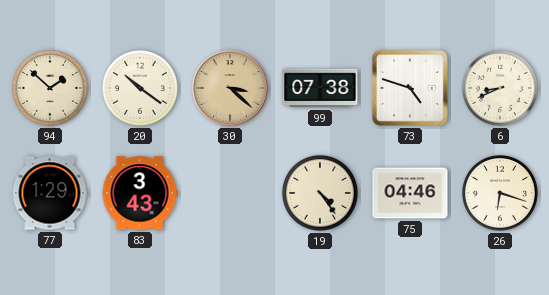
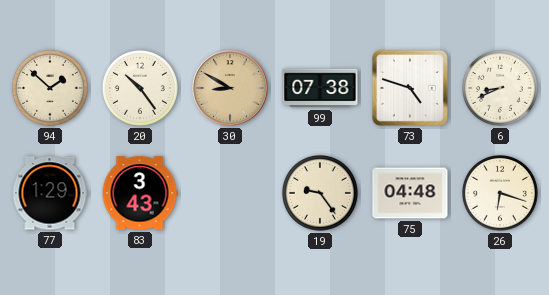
20: 10:21 -> 10:24 (140, 88)
30: 3:22 -> 8:50 (230, 88)
19: 4:24 -> 9:24 (320, 193)
75: 04:46 -> 04:48 (410, 193)
